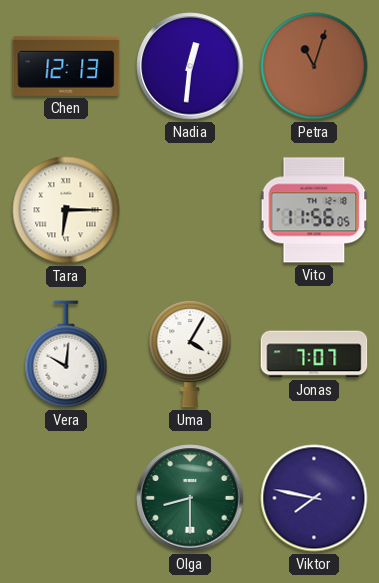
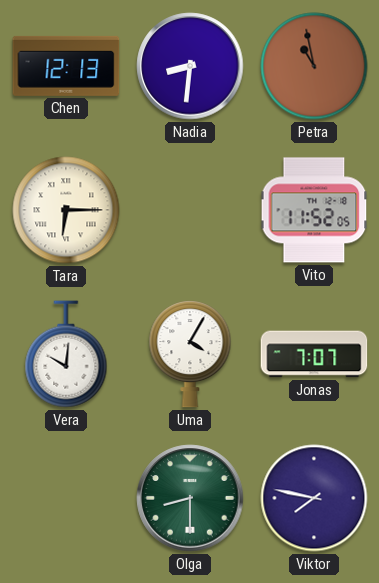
Nadia: 12:31 -> 8:31 (190, 66)
Petra: 11:03 -> 10:58 (314, 66)
Vito: 11:56 -> 11:52 (314, 210)
